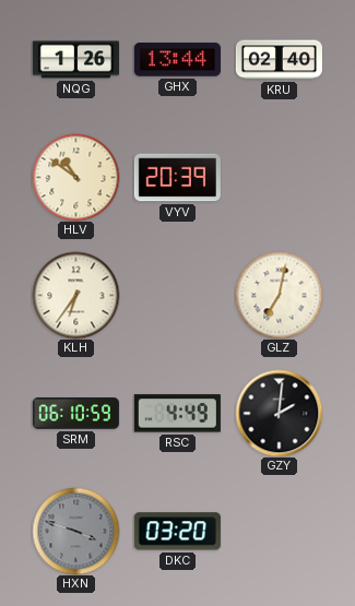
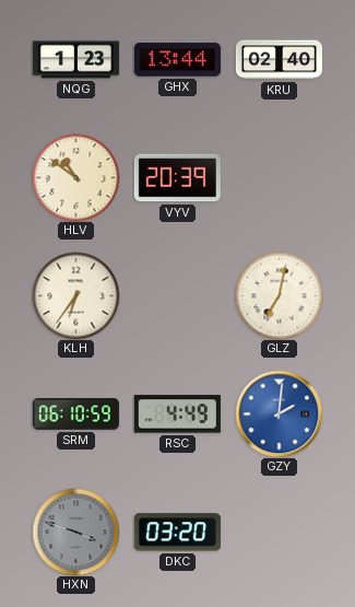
NQG: 1:26 -> 1:23 (75, 60)
GZY dial: black -> blue (279, 413)
